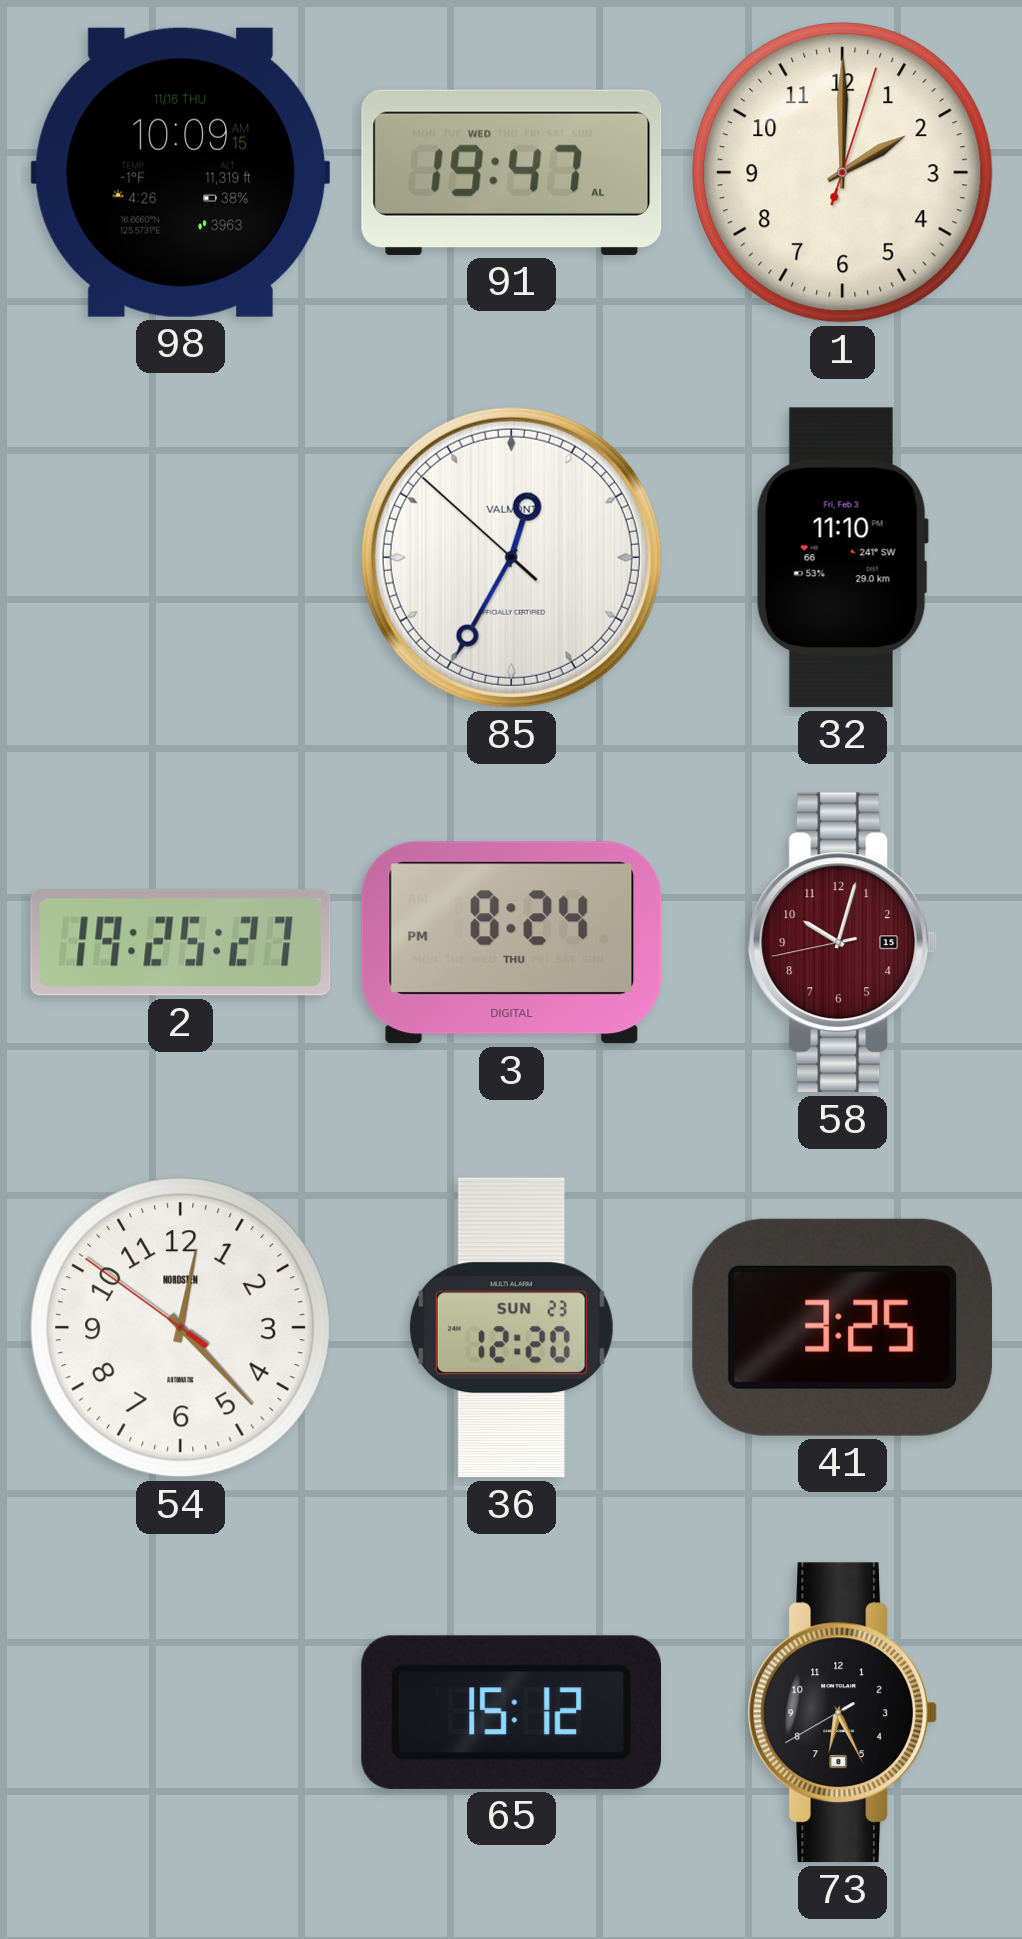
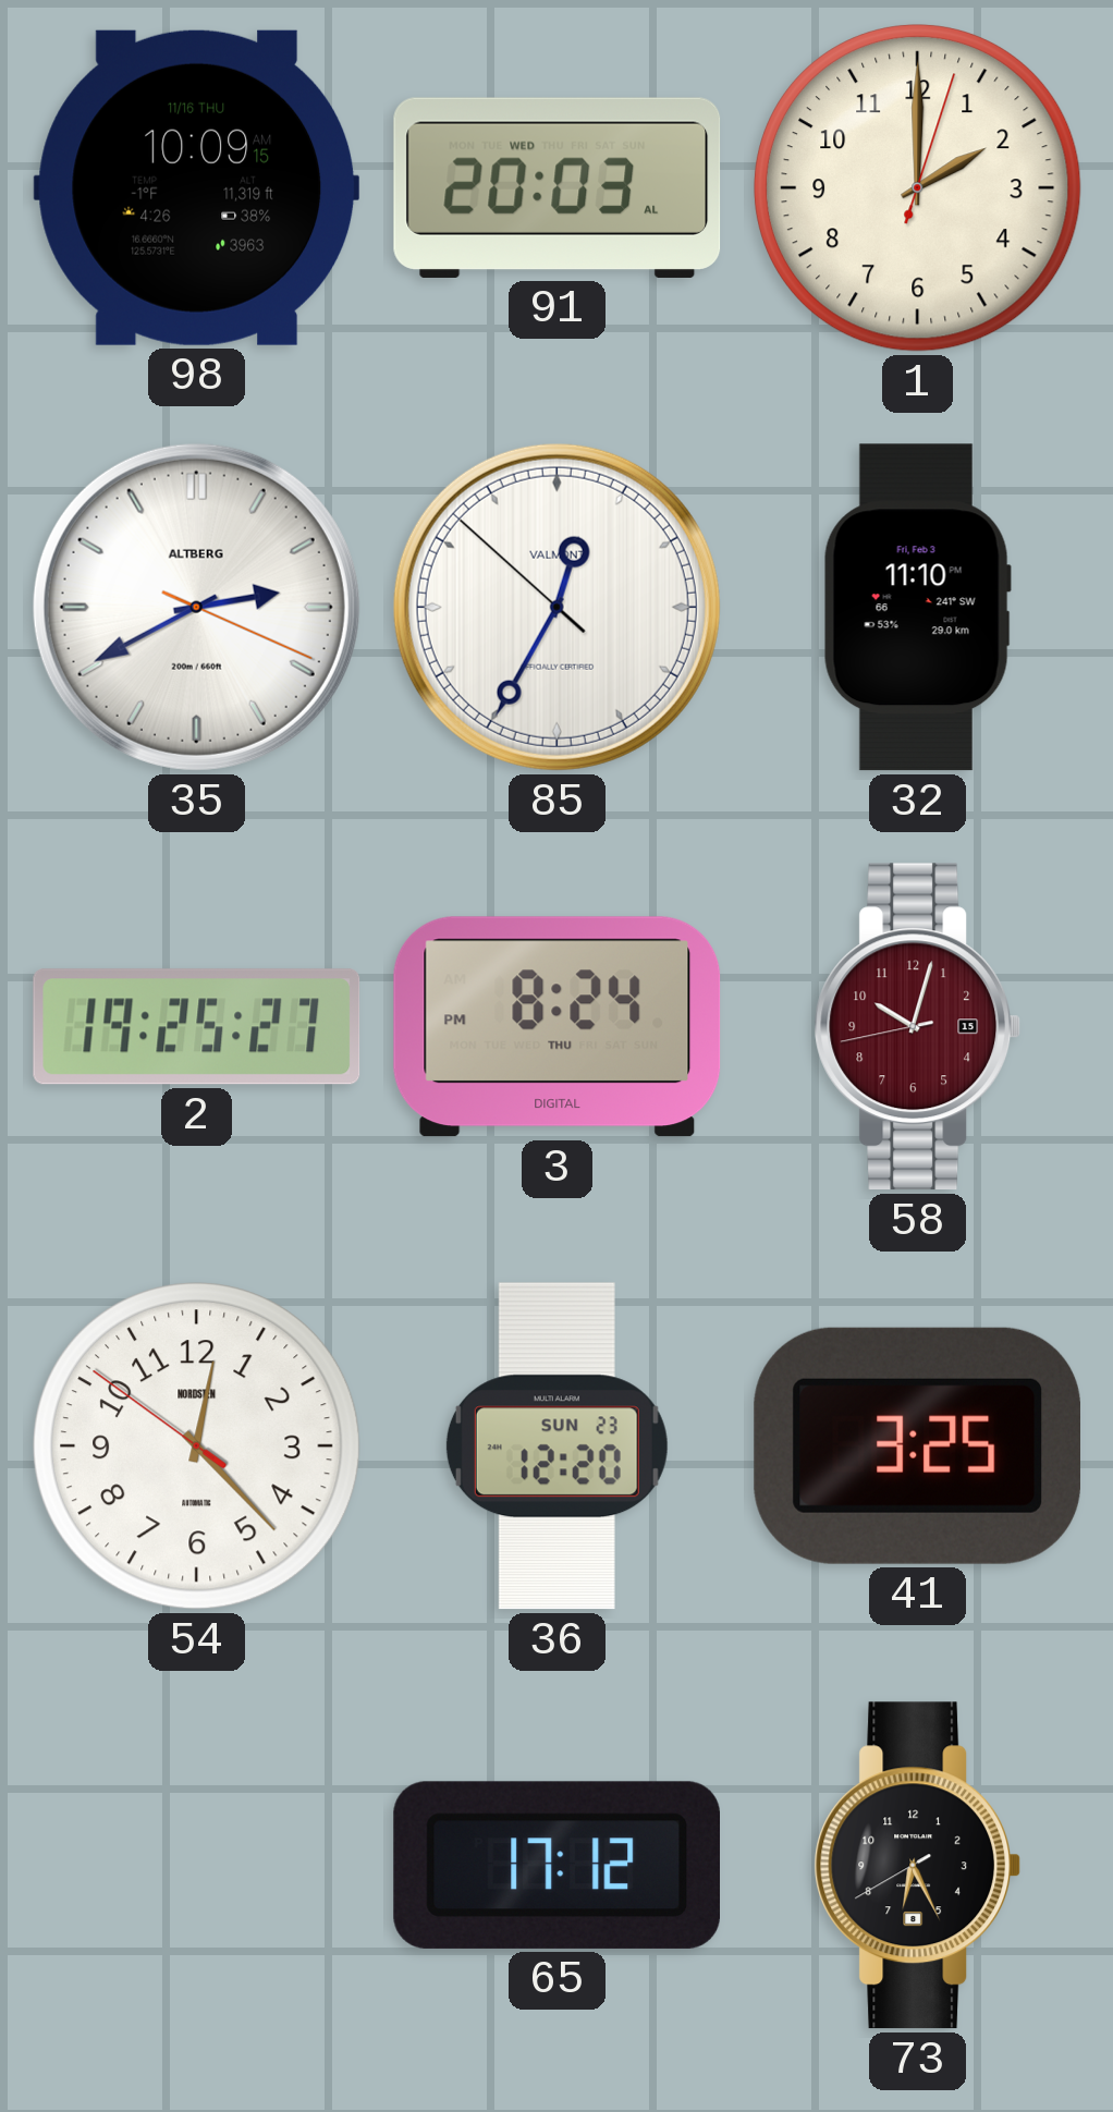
91: 19:47 -> 20:03 (558, 187)
35: none -> 2:40 (196, 607)
65: 15:12 -> 17:12 (556, 1865)
